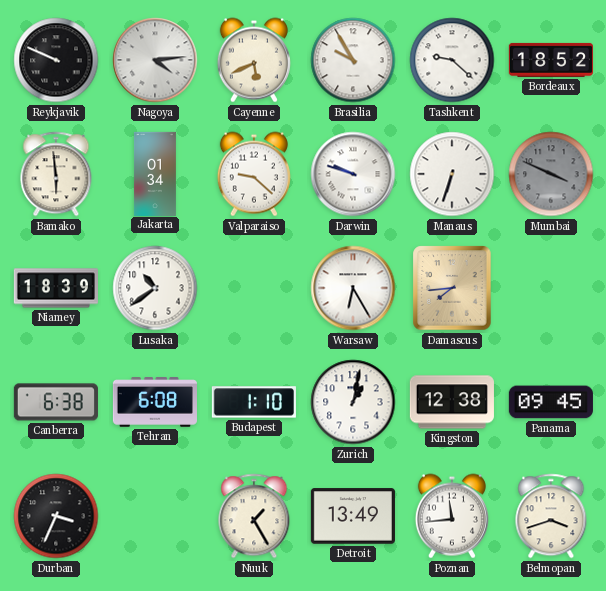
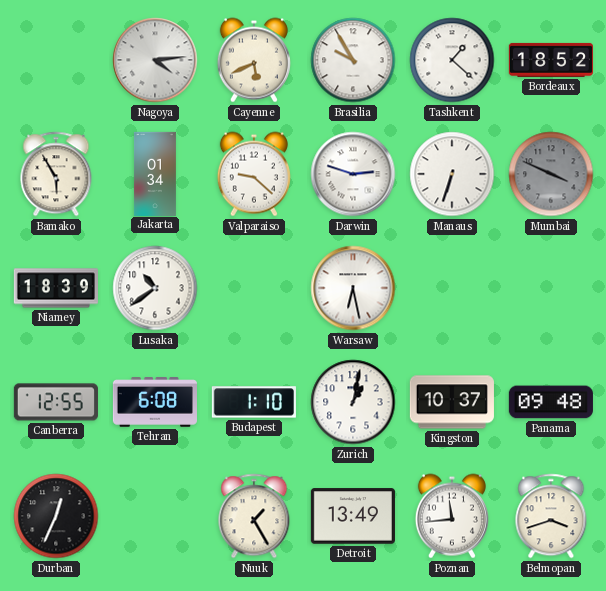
Reykjavik: 9:49 -> none (56, 60)
Tashkent: 9:22 -> 1:22 (452, 60)
Bamako: 5:59 -> 5:55 (56, 174)
Darwin: 9:48 -> 2:48 (353, 174)
Warsaw: 6:25 -> 6:28 (353, 288)
Damascus: 7:44 -> none (452, 288)
Canberra: 6:38 -> 12:55 (56, 402)
Kingston: 12:38 -> 10:37 (452, 402)
Panama: 09:45 -> 09:48 (551, 402)
Durban: 3:34 -> 12:34 (56, 516)
